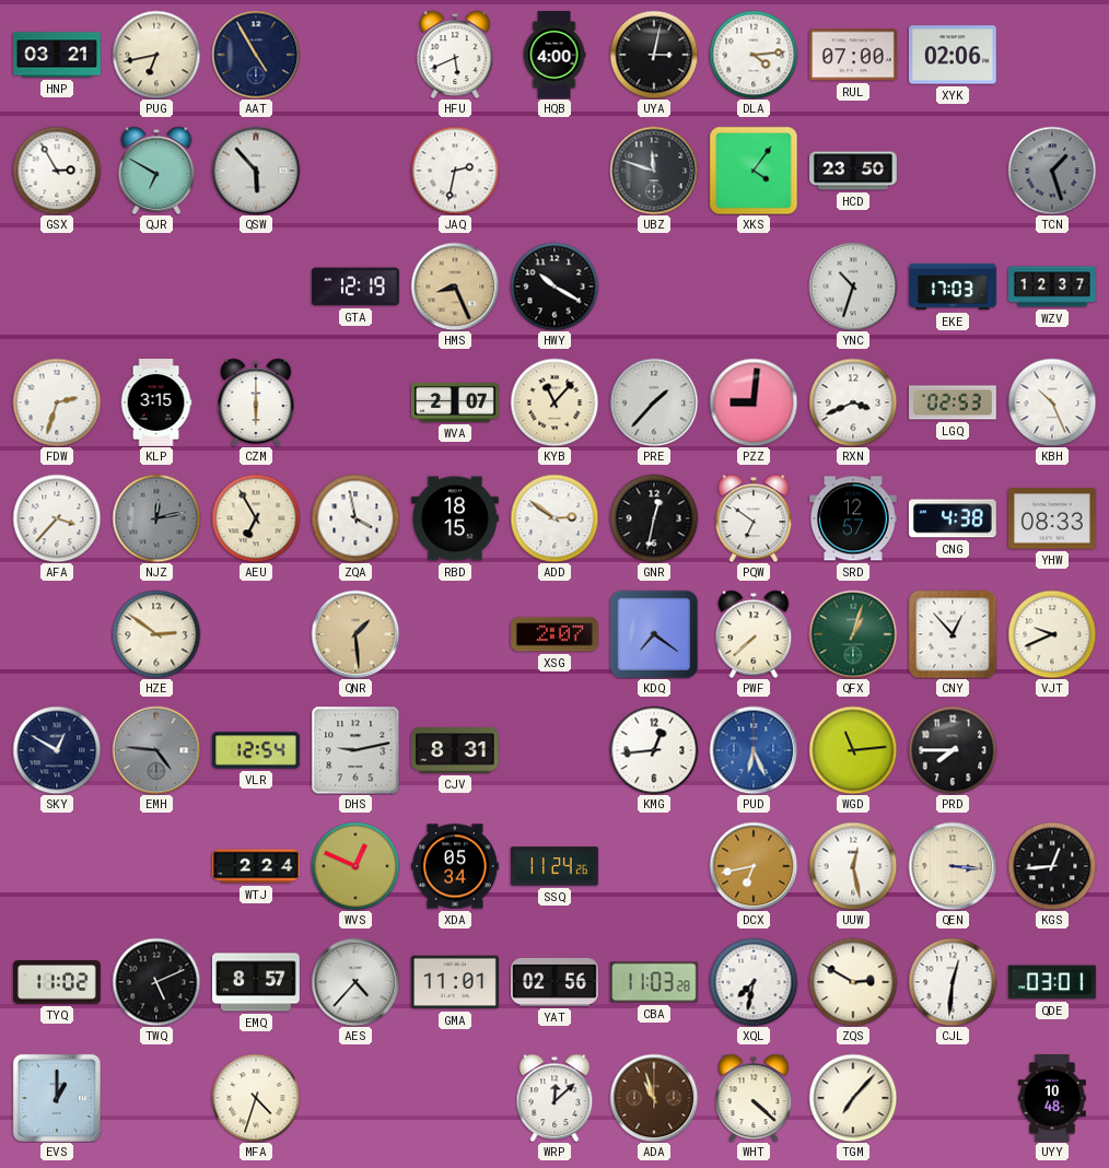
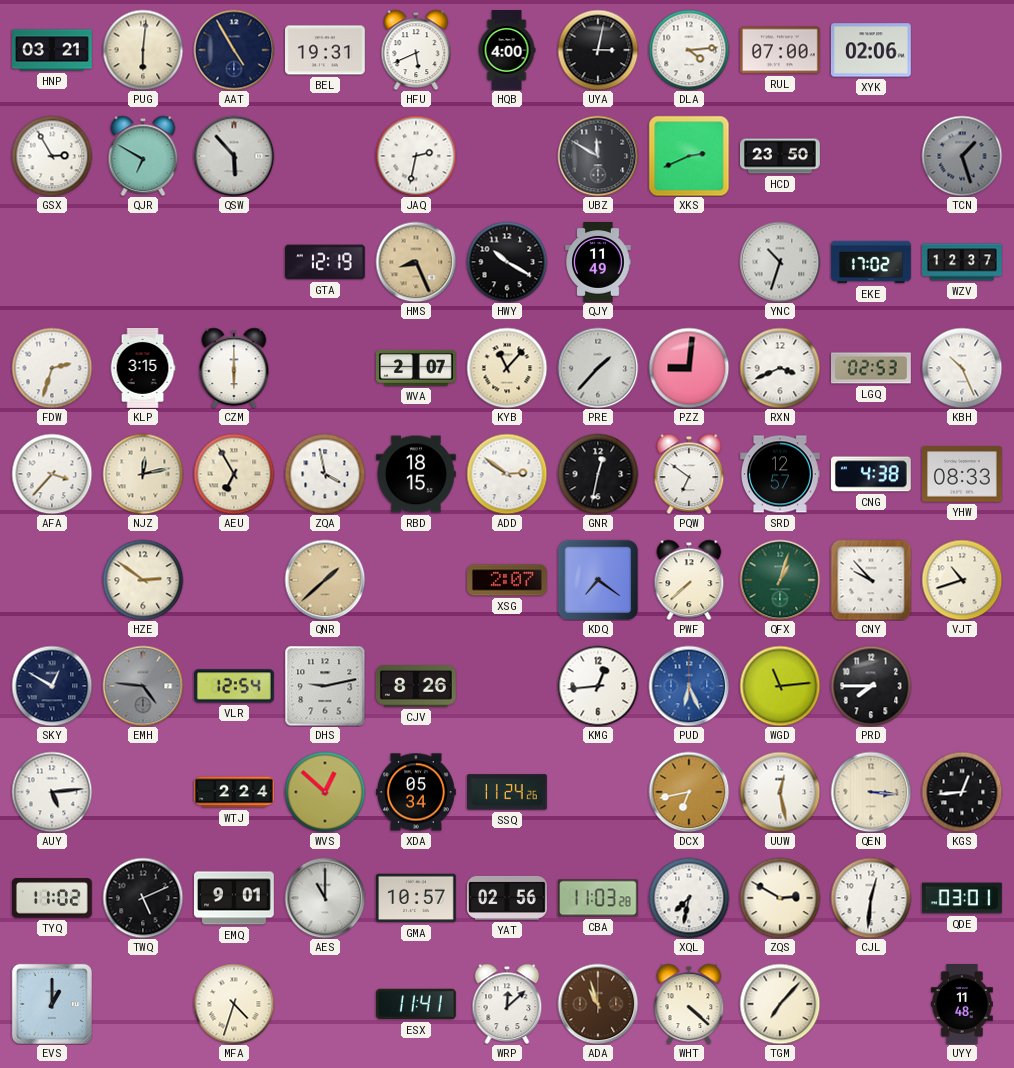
PUG: 6:43 -> 6:01 (143, 50)
BEL: none -> 19:31 (326, 50)
UBZ: 11:48 -> 11:50 (598, 156)
XKS: 4:06 -> 2:41 (689, 156)
QJY: none -> 11:49 (598, 263)
EKE: 17:03 -> 17:02 (871, 262)
NJZ dial: grey -> cream (143, 474)
QNR: 1:29 -> 1:38 (325, 580)
CNY: 12:53 -> 9:53 (871, 580)
VJT: 9:41 -> 10:42 (962, 580)
CJV: 8:31 -> 8:26 (416, 686)
AUY: none -> 5:14 (52, 792)
WVS: 12:49 -> 12:52 (325, 792)
EMQ: 8:57 -> 9:01 (235, 898)
AES: 4:37 -> 11:00 (325, 898)
GMA: 11:01 -> 10:57 (417, 898)
ESX: none -> 11:41 (417, 1004)
UYY: 10:48 -> 11:48 (962, 1005)
